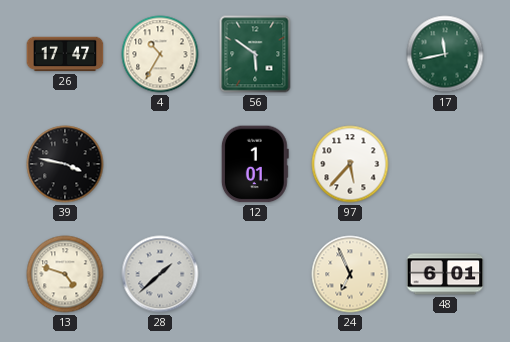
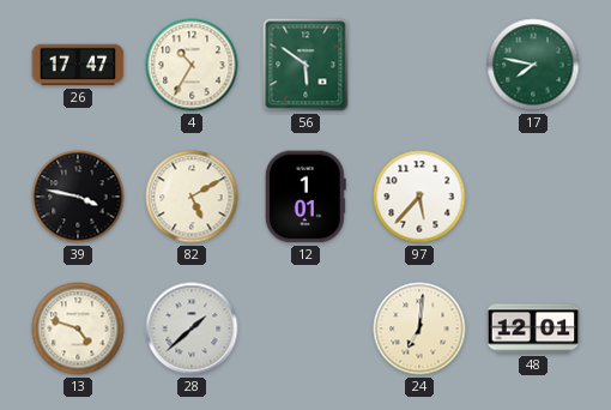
17: 11:43 -> 7:47 (533, 65)
82: none -> 5:10 (192, 197)
24: 6:56 -> 7:01 (419, 328)
48: 6:01 -> 12:01 (533, 328)
